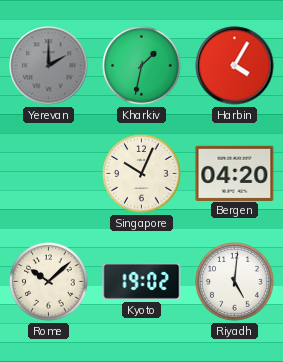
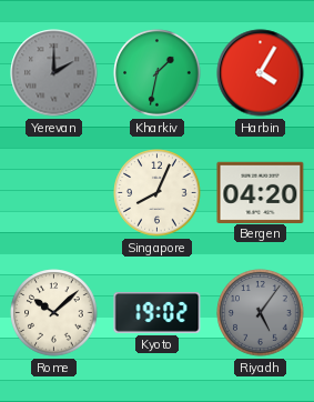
Singapore: 10:04 -> 8:04 (158, 193)
Riyadh: 5:01 -> 5:06 (261, 313)
Riyadh dial: white -> grey (261, 313)
